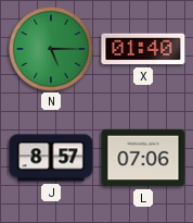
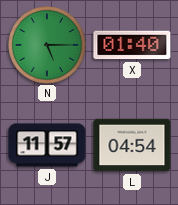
J: 8:57 -> 11:57 (47, 145)
L: 07:06 -> 04:54 (132, 145)
